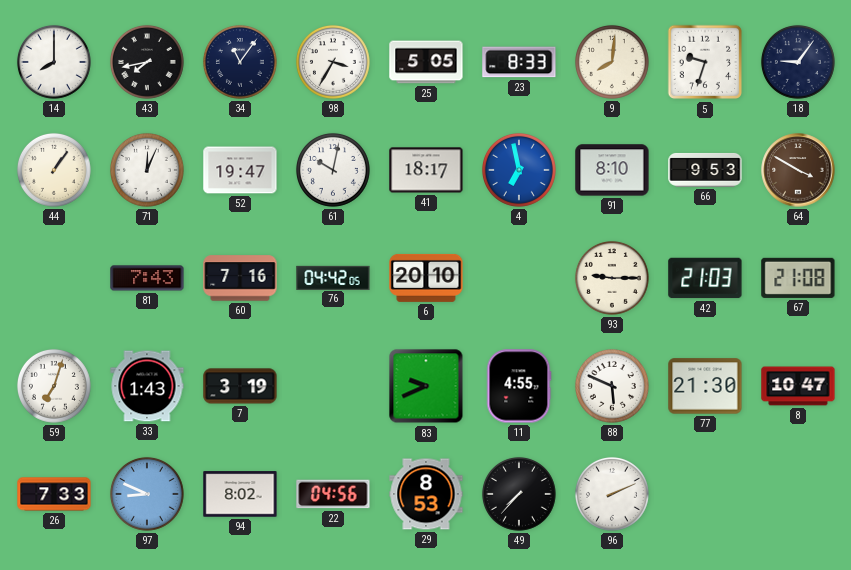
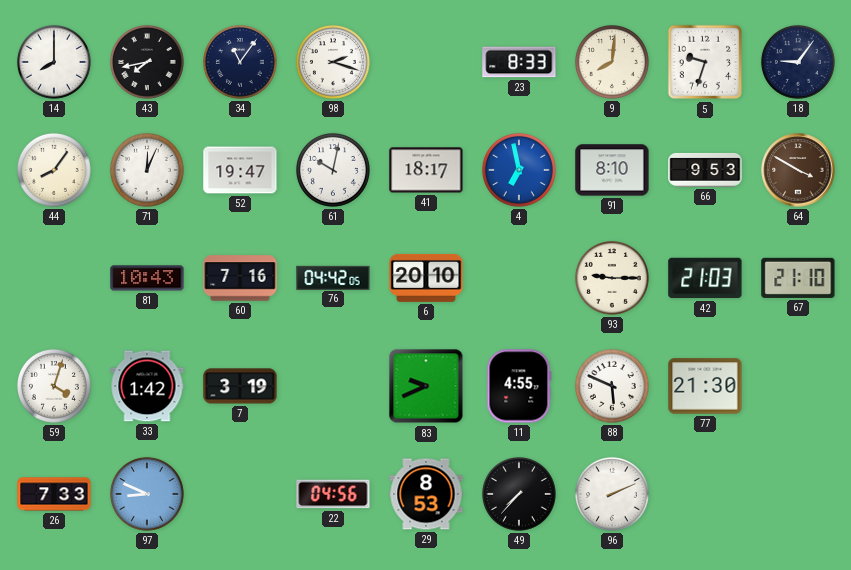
98: 3:35 -> 2:18 (333, 62)
25: 5:05 -> none (426, 62)
44: 1:06 -> 8:06 (54, 170)
81: 7:43 -> 10:43 (147, 278)
67: 21:08 -> 21:10 (798, 278)
59: 7:03 -> 4:03 (54, 386)
33: 1:43 -> 1:42 (147, 386)
8: 10:47 -> none (798, 386)
94: 8:02 -> none (240, 494)
